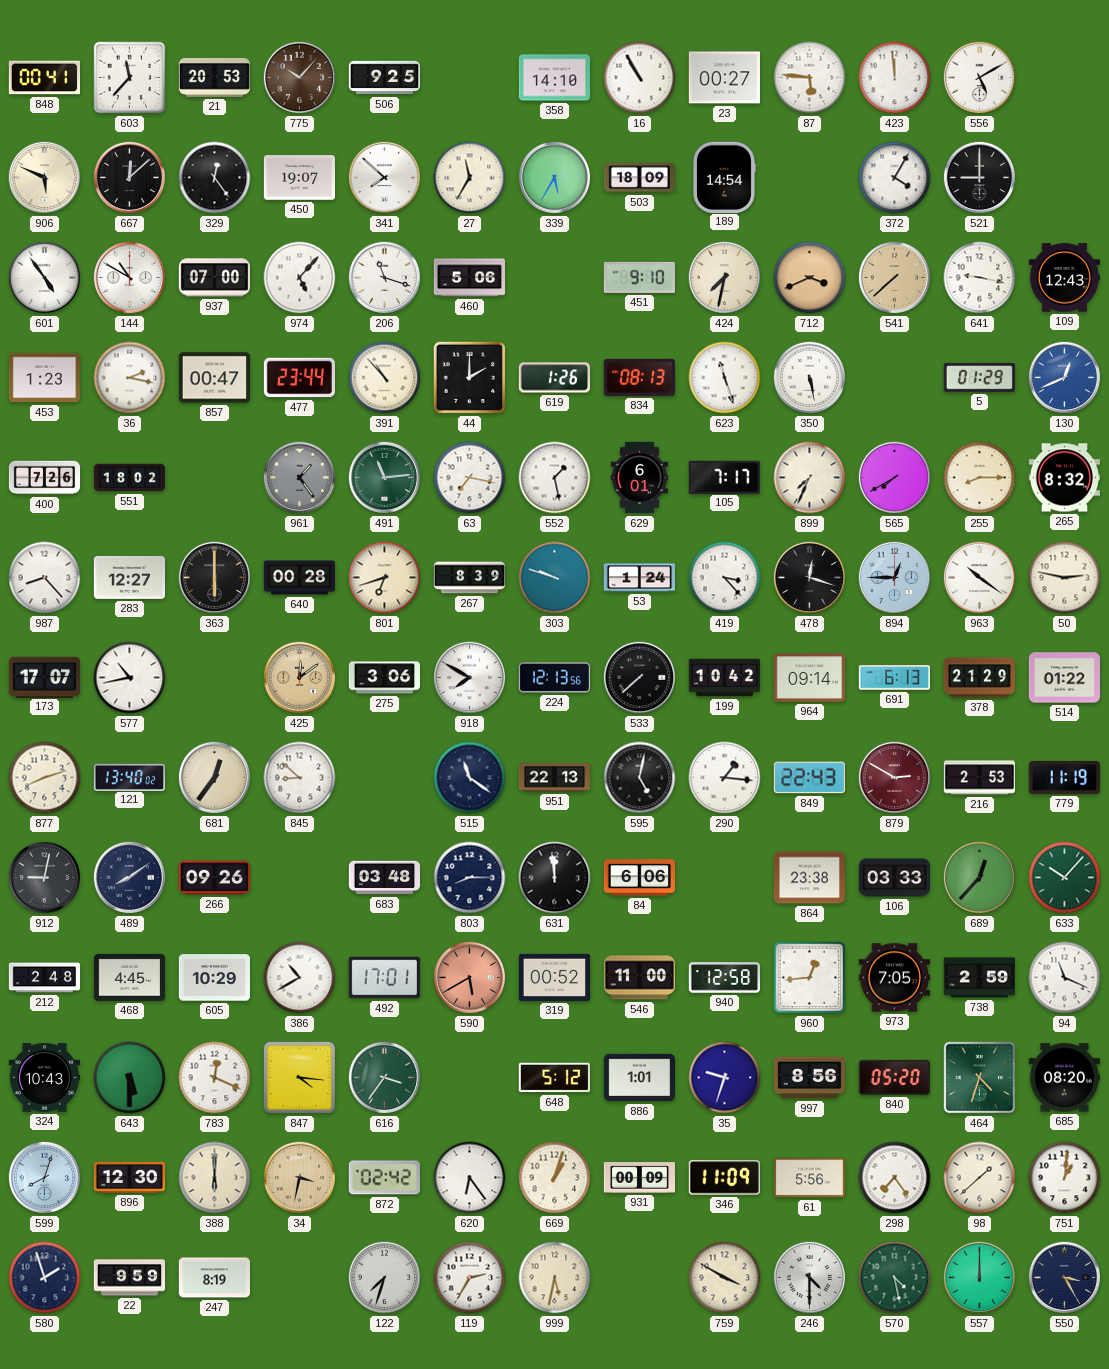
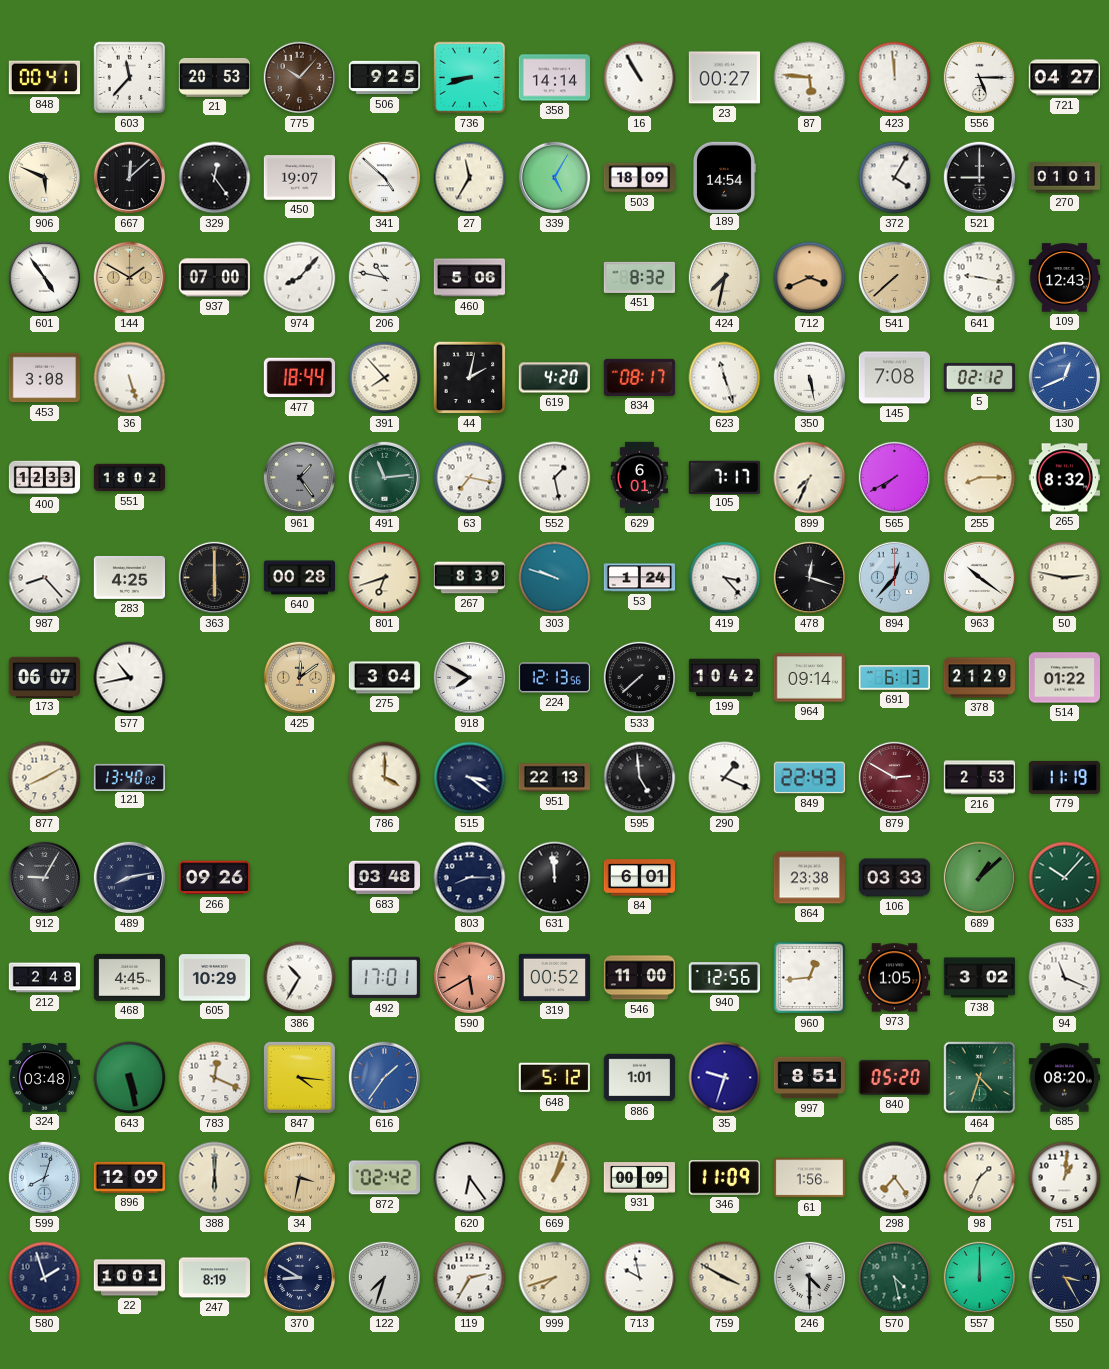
736: none -> 8:42 (470, 78)
358: 14:10 -> 14:14 (554, 78)
556: 5:10 -> 5:15 (980, 78)
721: none -> 04:27 (1064, 78)
341: 7:52 -> 4:52 (385, 178)
339: 5:35 -> 5:05 (555, 178)
270: none -> 01:01 (1065, 178)
144: 10:50 -> 1:50 (130, 278)
144 dial: white -> champagne (130, 278)
974: 5:07 -> 8:07 (300, 278)
206: 11:18 -> 10:47 (385, 278)
451: 9:10 -> 8:32 (639, 277)
453: 1:23 -> 3:08 (44, 378)
36: 2:17 -> 5:27 (130, 378)
857: 00:47 -> none (214, 378)
477: 23:44 -> 18:44 (299, 378)
391: 10:53 -> 7:53 (385, 378)
44: 2:00 -> 2:02 (470, 378)
619: 1:26 -> 4:20 (554, 378)
834: 08:13 -> 08:17 (639, 377)
145: none -> 7:08 (894, 378)
5: 01:29 -> 02:12 (979, 377)
400: 7:26 -> 12:33 (45, 478)
283: 12:27 -> 4:25 (129, 577)
894: 12:45 -> 12:37 (895, 578)
173: 17:07 -> 06:07 (44, 677)
275: 3:06 -> 3:04 (384, 678)
877: 8:12 -> 8:10 (45, 778)
681: 12:36 -> none (215, 778)
845: 8:52 -> none (300, 778)
786: none -> 4:00 (385, 778)
515: 11:21 -> 3:21 (470, 778)
595: 5:02 -> 4:59 (640, 778)
290: 1:16 -> 1:19 (725, 778)
912: 9:02 -> 9:05 (45, 878)
489: 8:09 -> 8:13 (130, 878)
84: 6:06 -> 6:01 (639, 878)
689: 12:37 -> 1:08 (980, 878)
386: 10:40 -> 10:35 (300, 978)
940: 12:58 -> 12:56 (724, 978)
973: 7:05 -> 1:05 (894, 978)
738: 2:59 -> 3:02 (979, 978)
324: 10:43 -> 03:48 (44, 1078)
643: 5:30 -> 5:28 (130, 1078)
616: 3:36 -> 1:36 (385, 1078)
616 dial: green -> blue (385, 1078)
997: 8:56 -> 8:51 (809, 1078)
896: 12:30 -> 12:09 (130, 1177)
61: 5:56 -> 1:56 (809, 1178)
98: 1:38 -> 1:34 (980, 1178)
22: 9:59 -> 10:01 (129, 1278)
370: none -> 8:50 (300, 1278)
999: 5:32 -> 7:42 (555, 1278)
713: none -> 9:58 (640, 1278)
